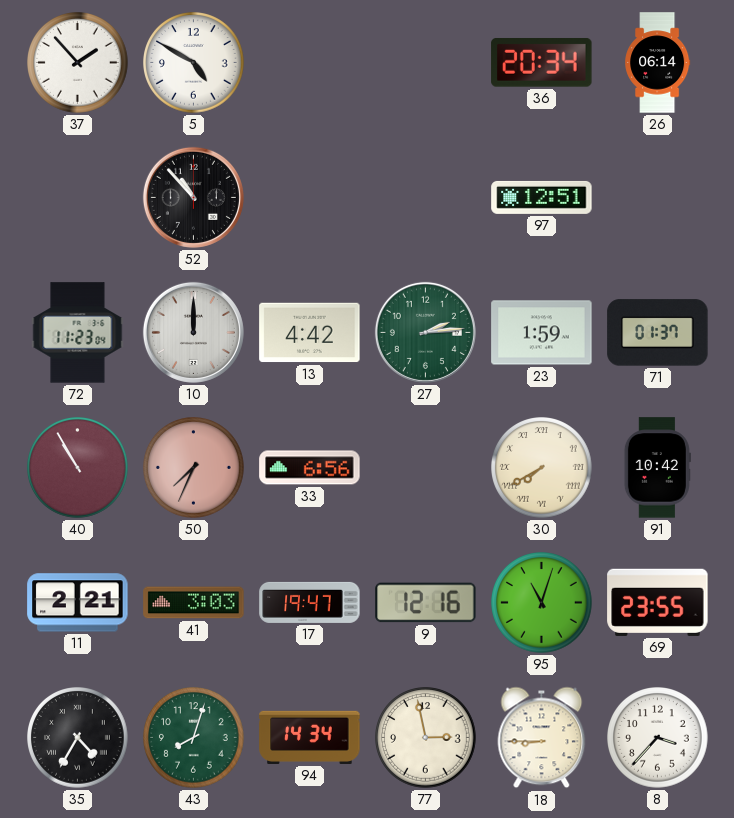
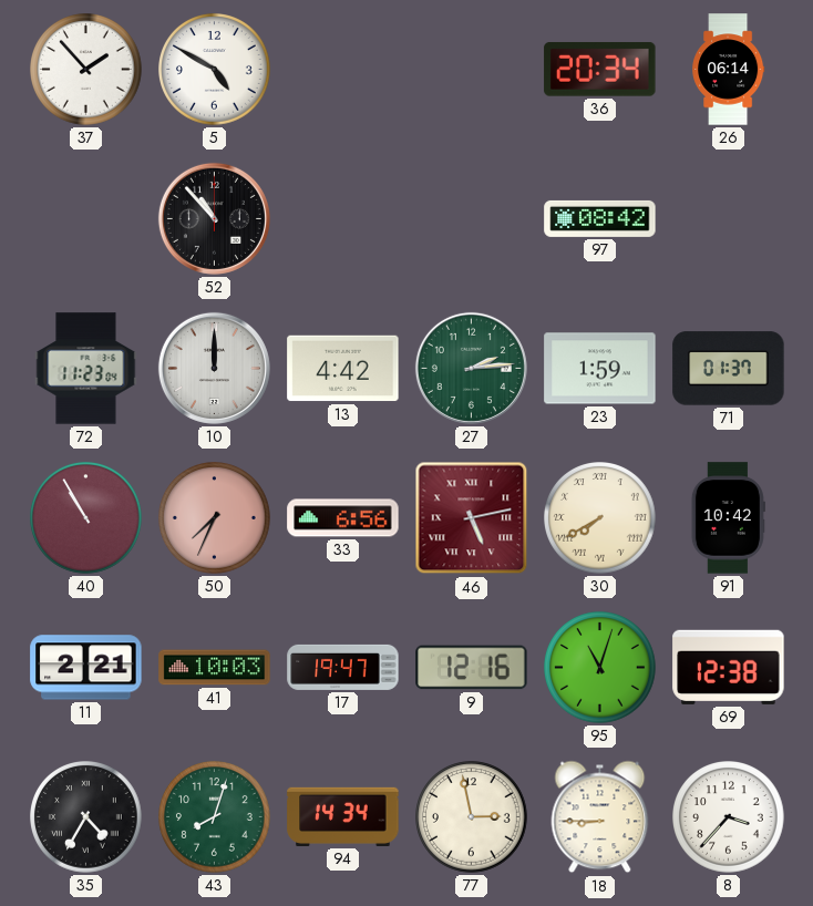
97: 12:51 -> 08:42 (600, 218)
46: none -> 5:13 (472, 518)
41: 3:03 -> 10:03 (215, 668)
69: 23:55 -> 12:38 (729, 667)
